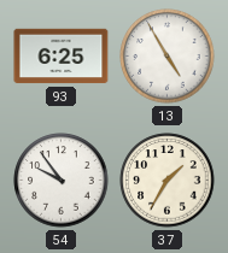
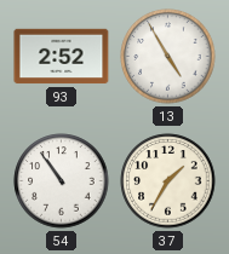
93: 6:25 -> 2:52 (62, 57)
54: 9:54 -> 10:54 (62, 181)
